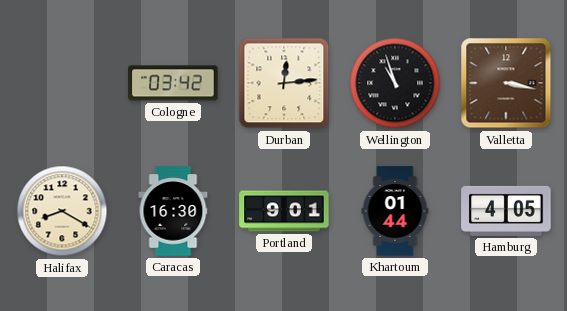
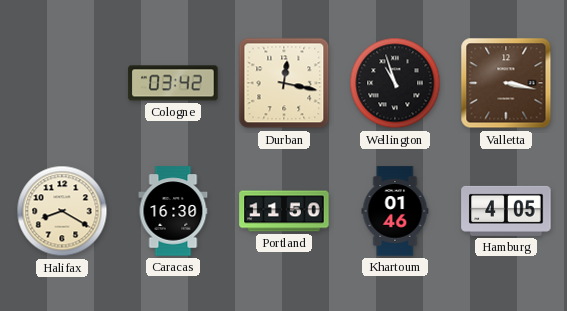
Durban: 12:14 -> 12:17 (284, 83)
Portland: 9:01 -> 11:50 (284, 211)
Khartoum: 01:44 -> 01:46 (395, 211)
